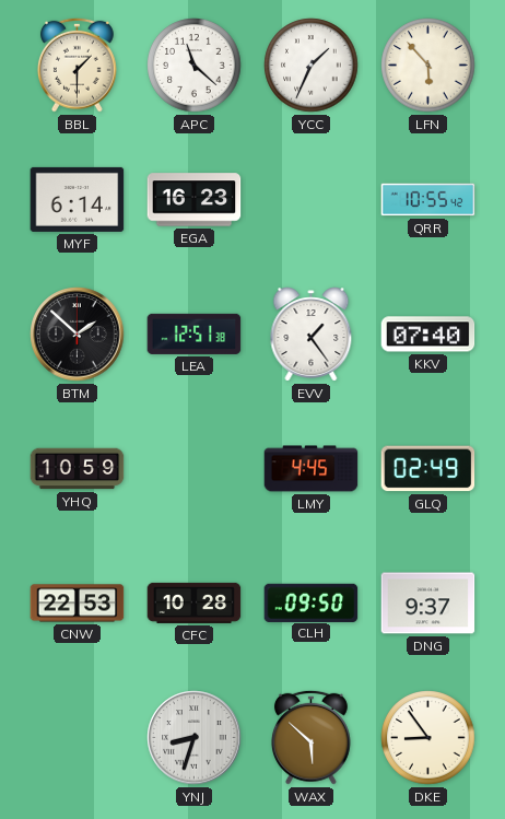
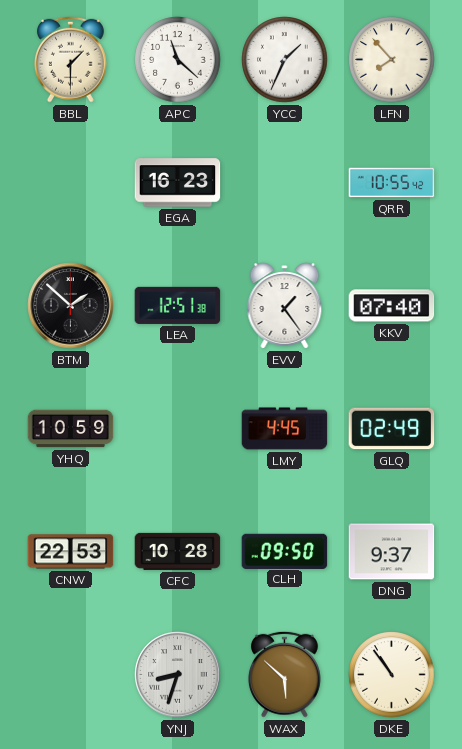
LFN: 5:53 -> 7:53 (392, 60)
MYF: 6:14 -> none (78, 199)
DKE: 8:54 -> 10:54 (392, 675)
